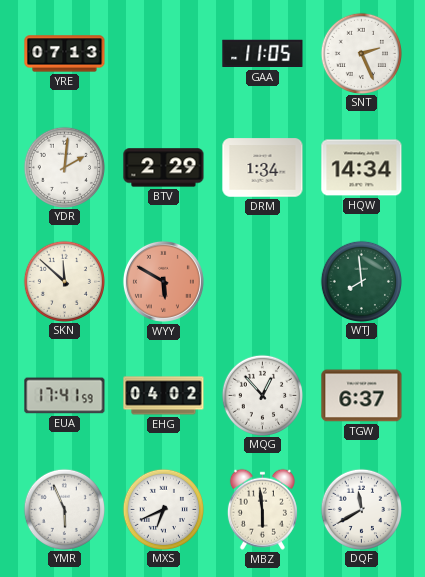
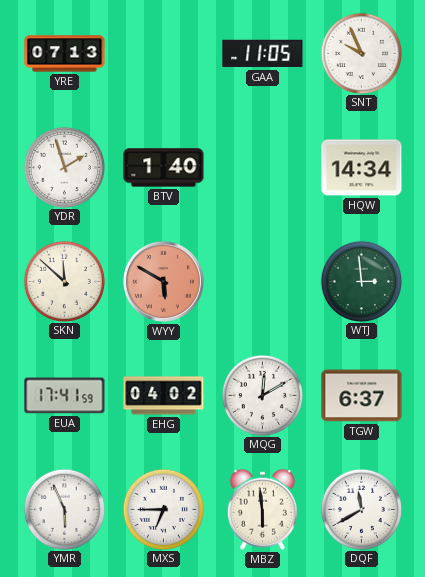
SNT: 2:26 -> 9:56 (361, 53)
YDR: 2:01 -> 1:57 (64, 167)
BTV: 2:29 -> 1:40 (164, 168)
DRM: 1:34 -> none (263, 168)
WTJ: 7:59 -> 2:59 (361, 281)
MQG: 12:53 -> 12:10 (262, 395)
MXS: 6:41 -> 6:45 (163, 509)
